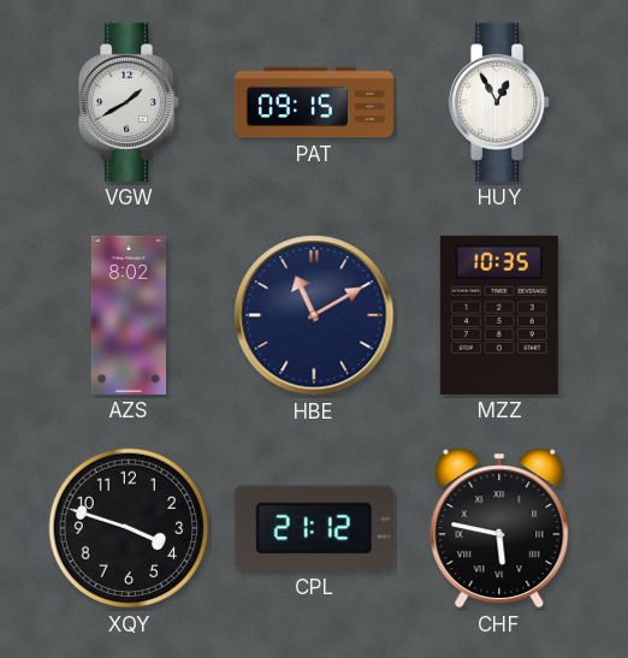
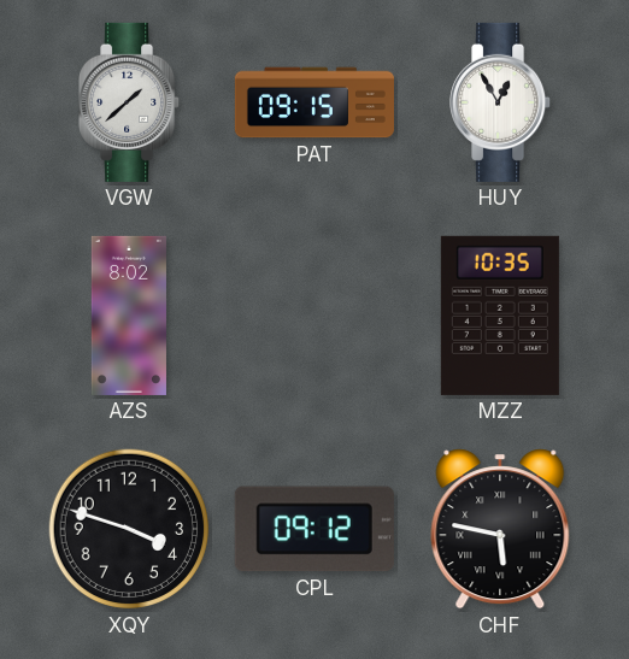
VGW: 1:40 -> 1:38 (130, 102)
HBE: 11:10 -> none (314, 315)
CPL: 21:12 -> 09:12 (314, 529)
